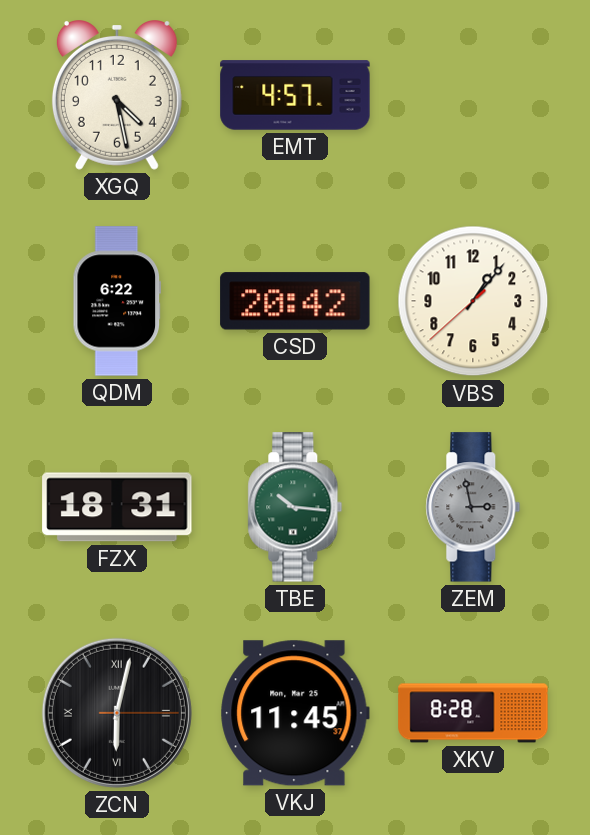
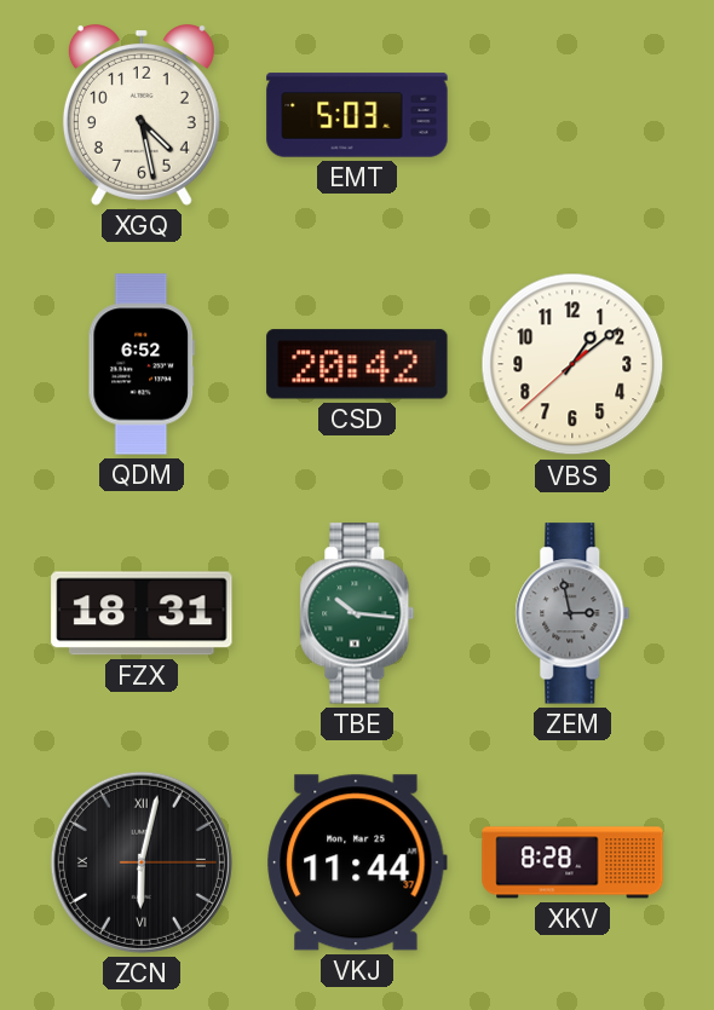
EMT: 4:57 -> 5:03 (357, 115)
QDM: 6:22 -> 6:52 (140, 364)
VBS: 1:06 -> 1:08 (572, 364)
VKJ: 11:45 -> 11:44 (357, 862)
